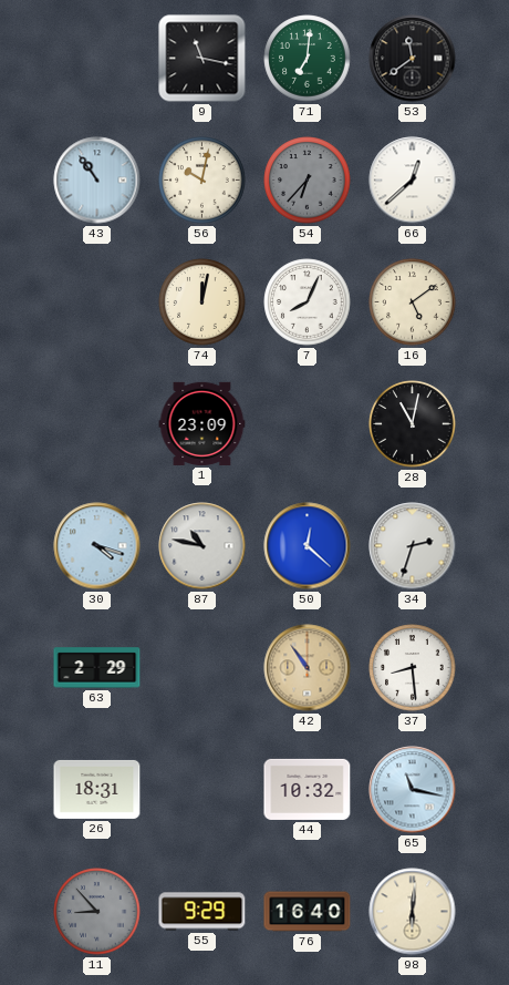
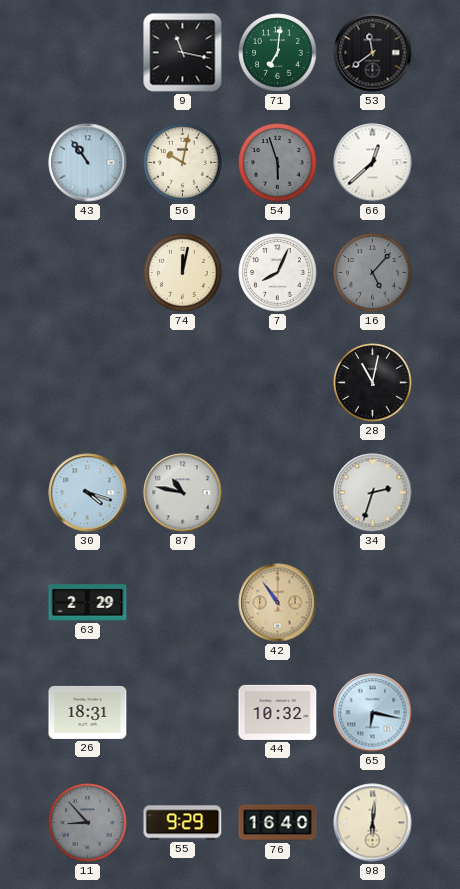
54: 6:37 -> 5:57 (278, 163)
16: 5:09 -> 5:07 (373, 273)
16 dial: cream -> grey (373, 273)
1: 23:09 -> none (202, 423)
50: 12:22 -> none (308, 546)
37: 8:29 -> none (413, 668)
65: 11:17 -> 6:17 (373, 713)
